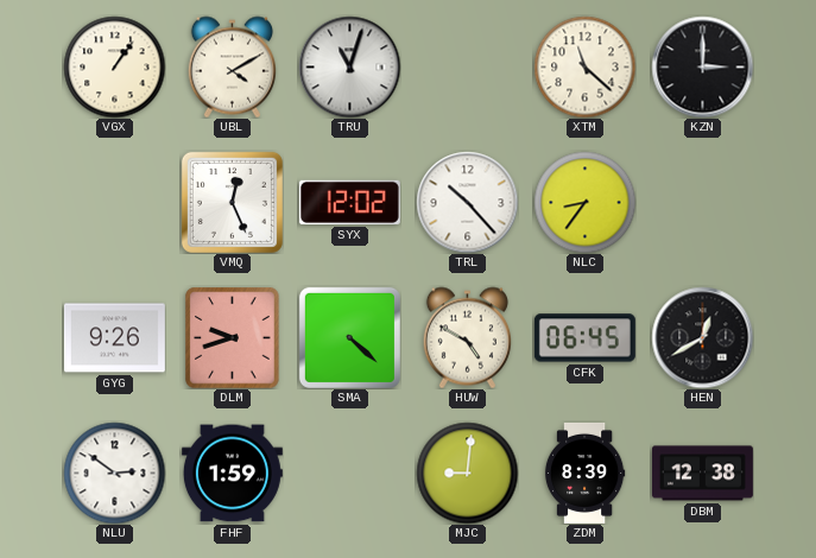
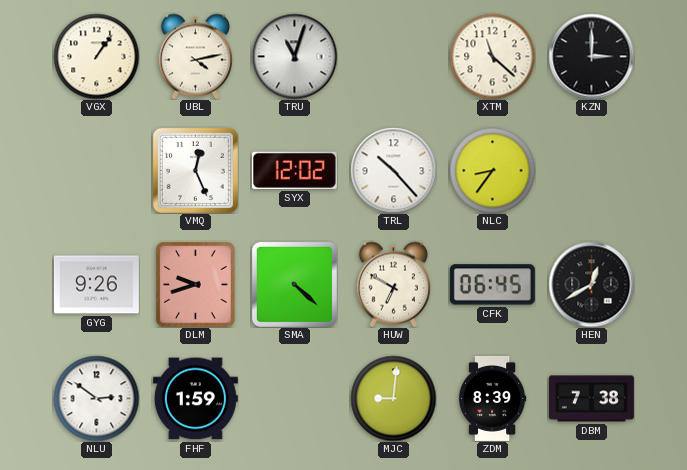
UBL: 4:10 -> 4:13 (195, 56)
HUW: 4:50 -> 6:50 (393, 284)
DBM: 12:38 -> 7:38 (591, 399)
